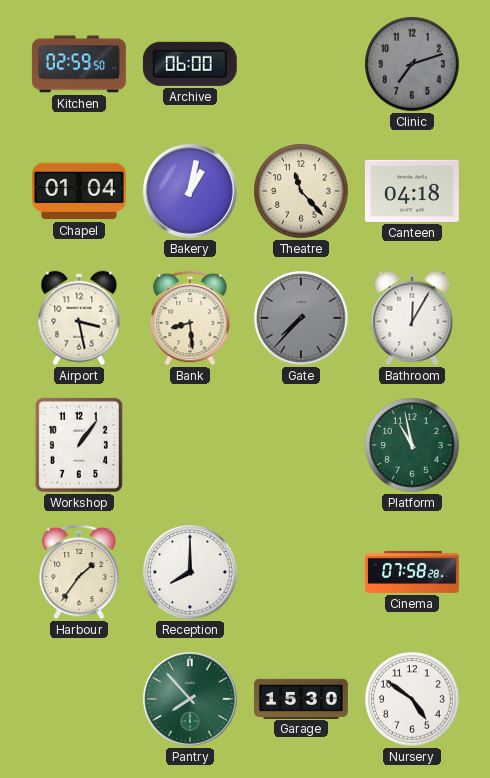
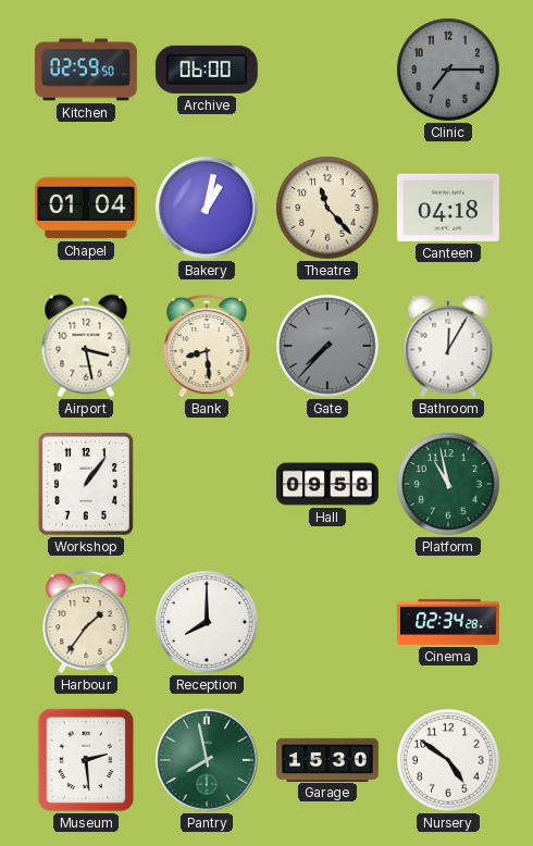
Clinic: 7:12 -> 7:15 (448, 70)
Hall: none -> 09:58 (329, 484)
Cinema: 07:58 -> 02:34 (449, 622)
Museum: none -> 2:29 (86, 760)
Pantry: 7:53 -> 7:58 (208, 761)
